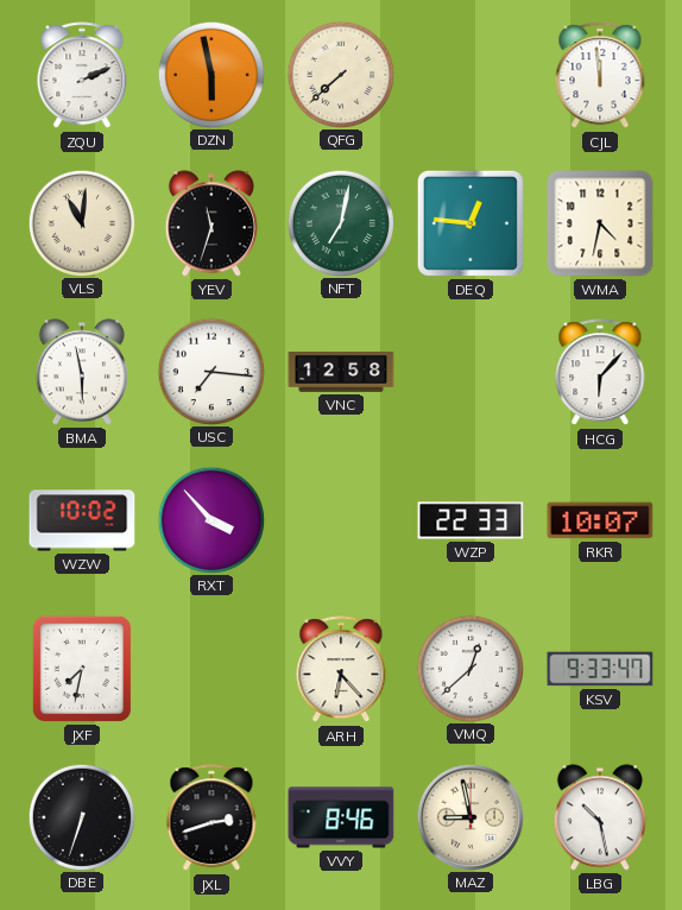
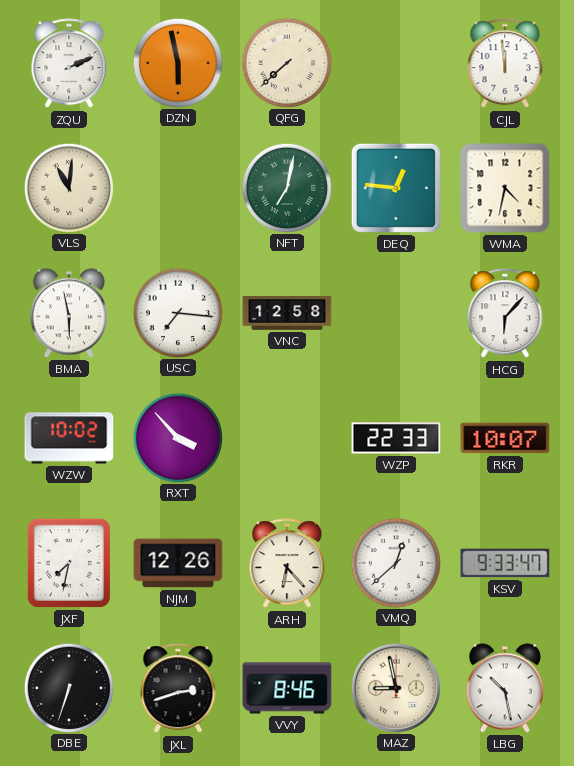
YEV: 11:33 -> none (211, 223)
NJM: none -> 12:26 (178, 563)
